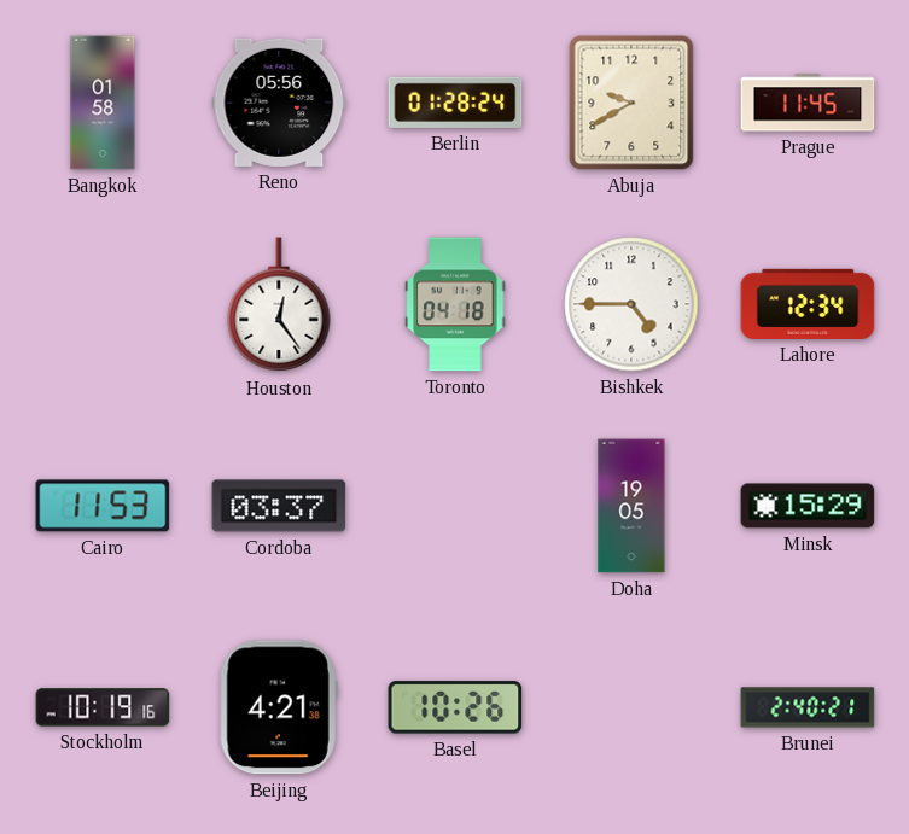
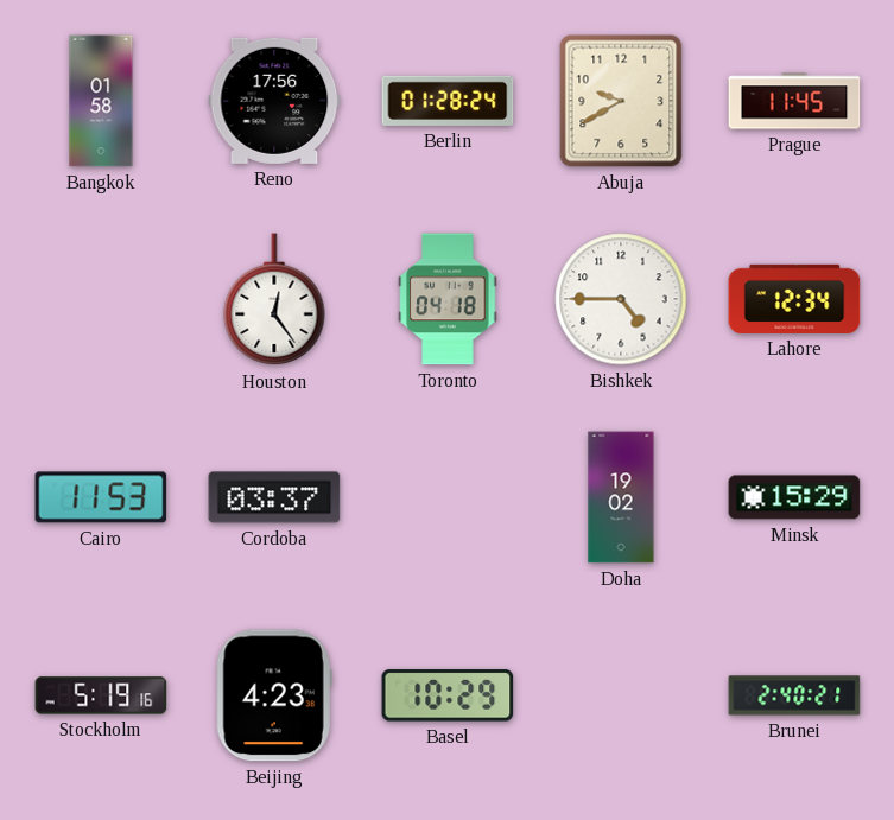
Reno: 05:56 -> 17:56 (274, 101)
Doha: 19:05 -> 19:02 (621, 497)
Stockholm: 10:19 -> 5:19 (101, 695)
Beijing: 4:21 -> 4:23 (274, 695)
Basel: 10:26 -> 10:29 (448, 695)
